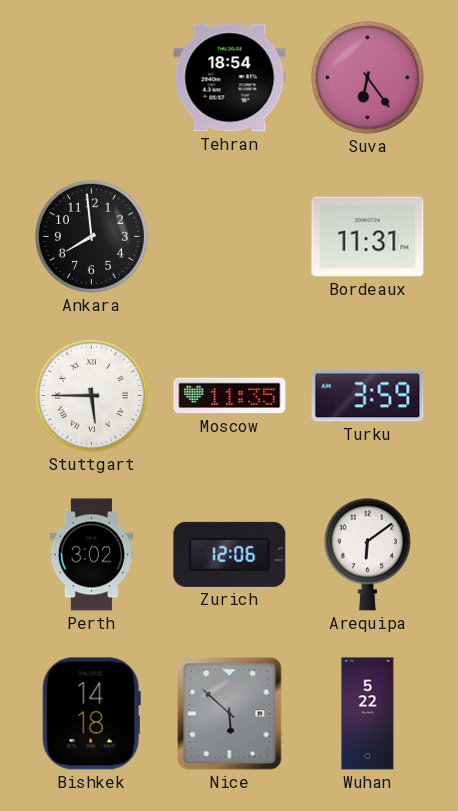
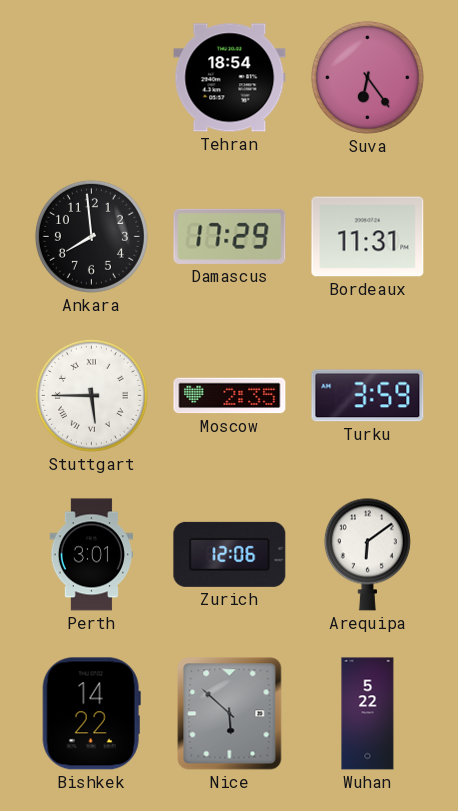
Damascus: none -> 17:29 (230, 236)
Moscow: 11:35 -> 2:35 (230, 396)
Perth: 3:02 -> 3:01 (91, 555)
Bishkek: 14:18 -> 14:22 (91, 714)
